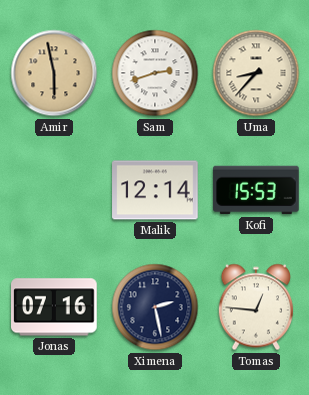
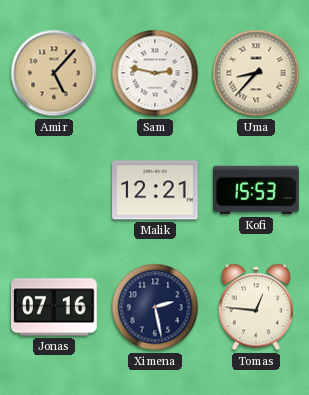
Amir: 5:58 -> 5:07 (54, 73)
Sam: 2:42 -> 2:47 (155, 73)
Malik: 12:14 -> 12:21 (155, 190)
